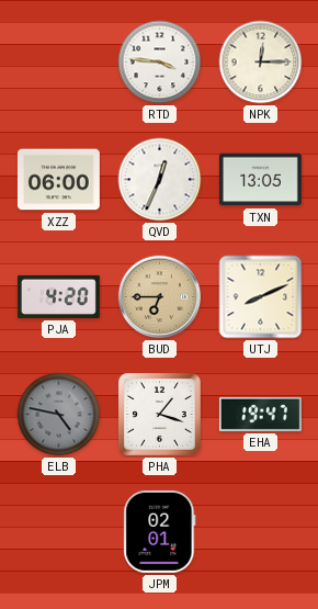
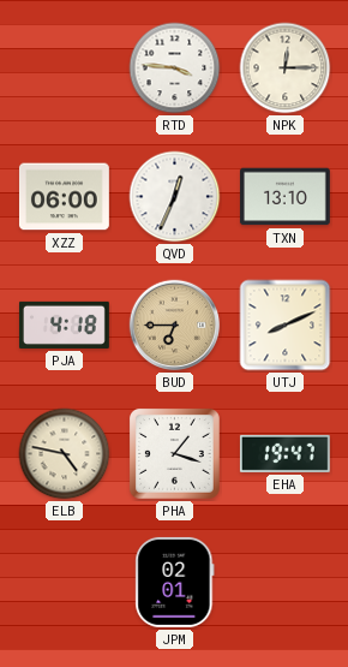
TXN: 13:05 -> 13:10 (284, 197)
PJA: 4:20 -> 4:18 (64, 324)
ELB dial: grey -> cream (65, 454)
